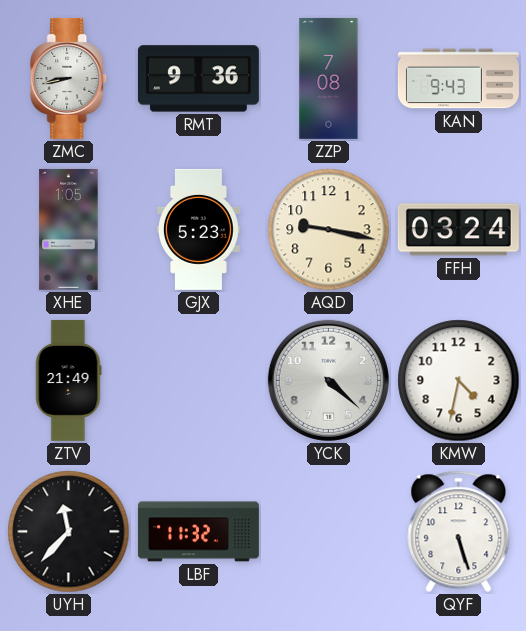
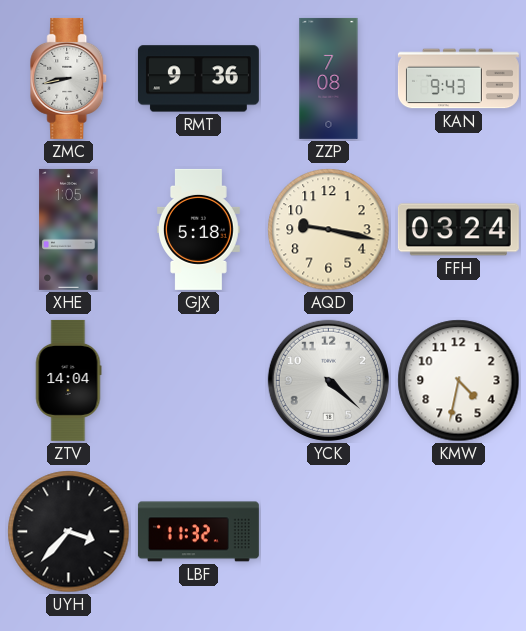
GJX: 5:23 -> 5:18 (199, 229)
ZTV: 21:49 -> 14:04 (68, 380)
UYH: 11:37 -> 3:37 (69, 532)
QYF: 5:27 -> none (459, 532)
